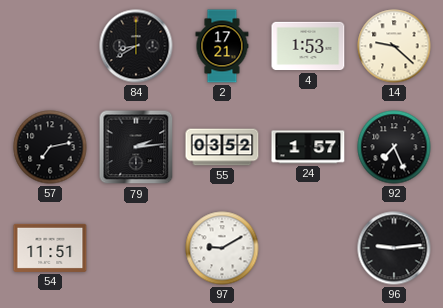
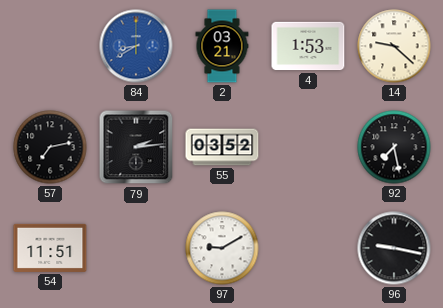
84 dial: black -> blue (136, 46)
2: 17:21 -> 03:21 (222, 46)
24: 1:57 -> none (308, 147)
92: 7:26 -> 7:28 (394, 147)
96: 9:14 -> 9:17 (394, 248)
